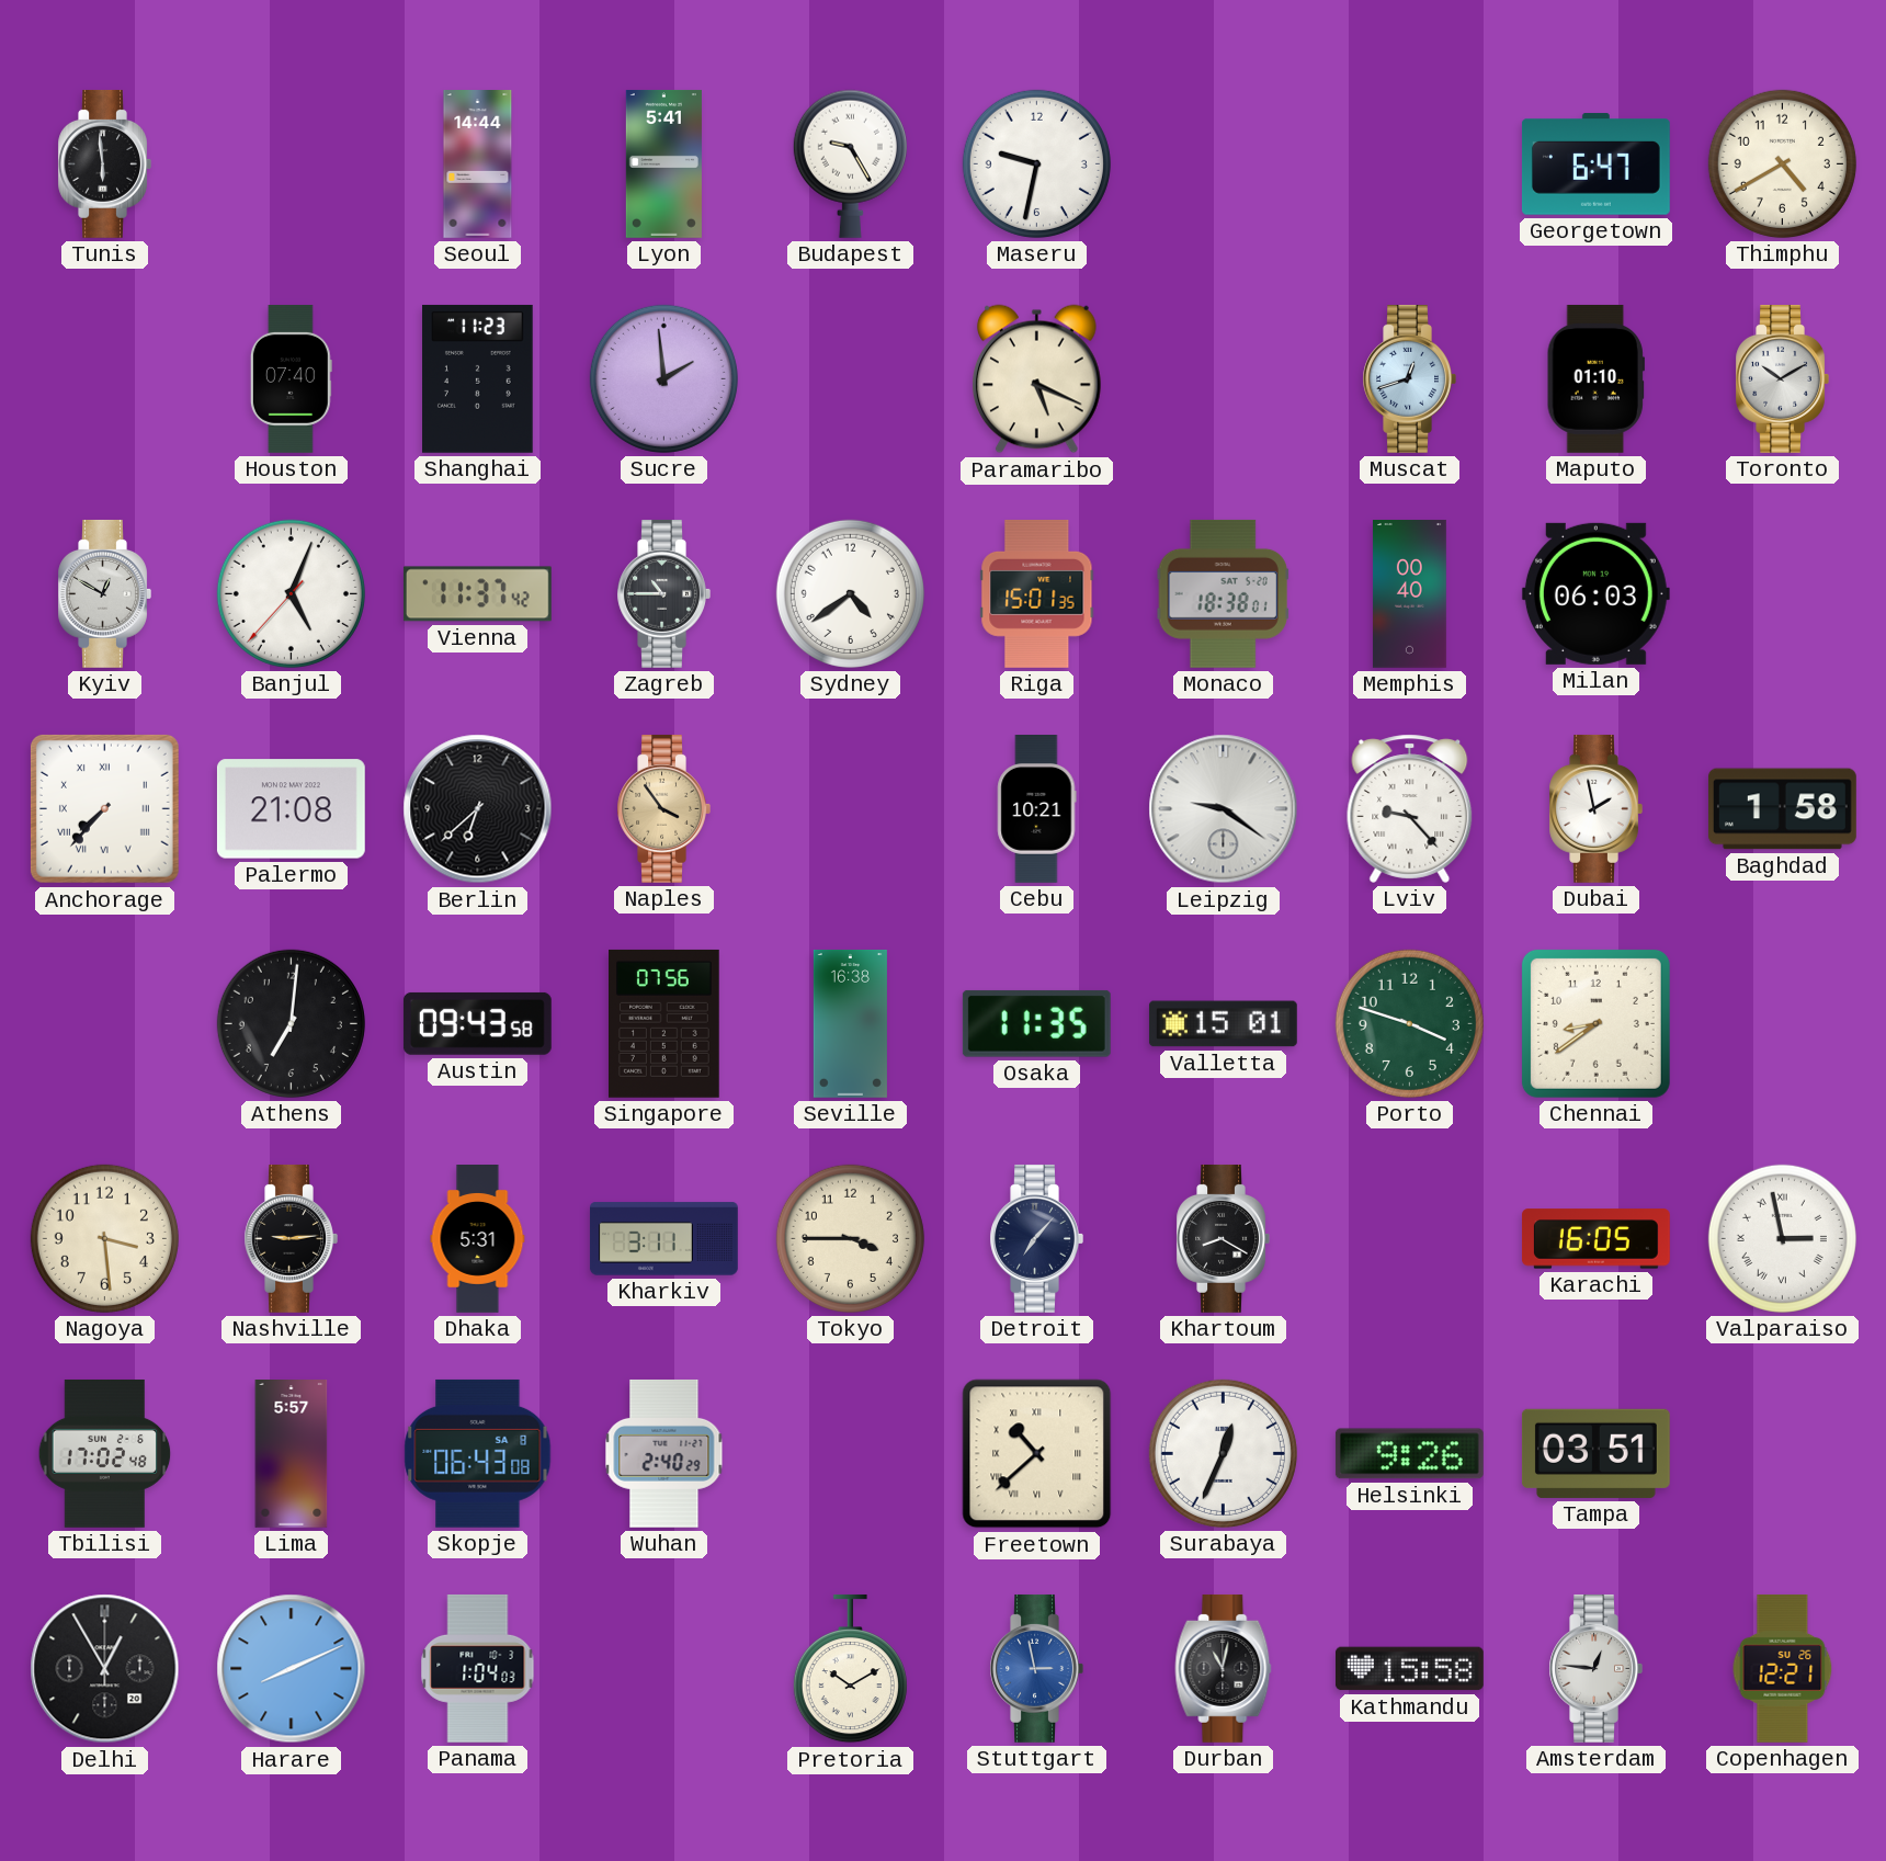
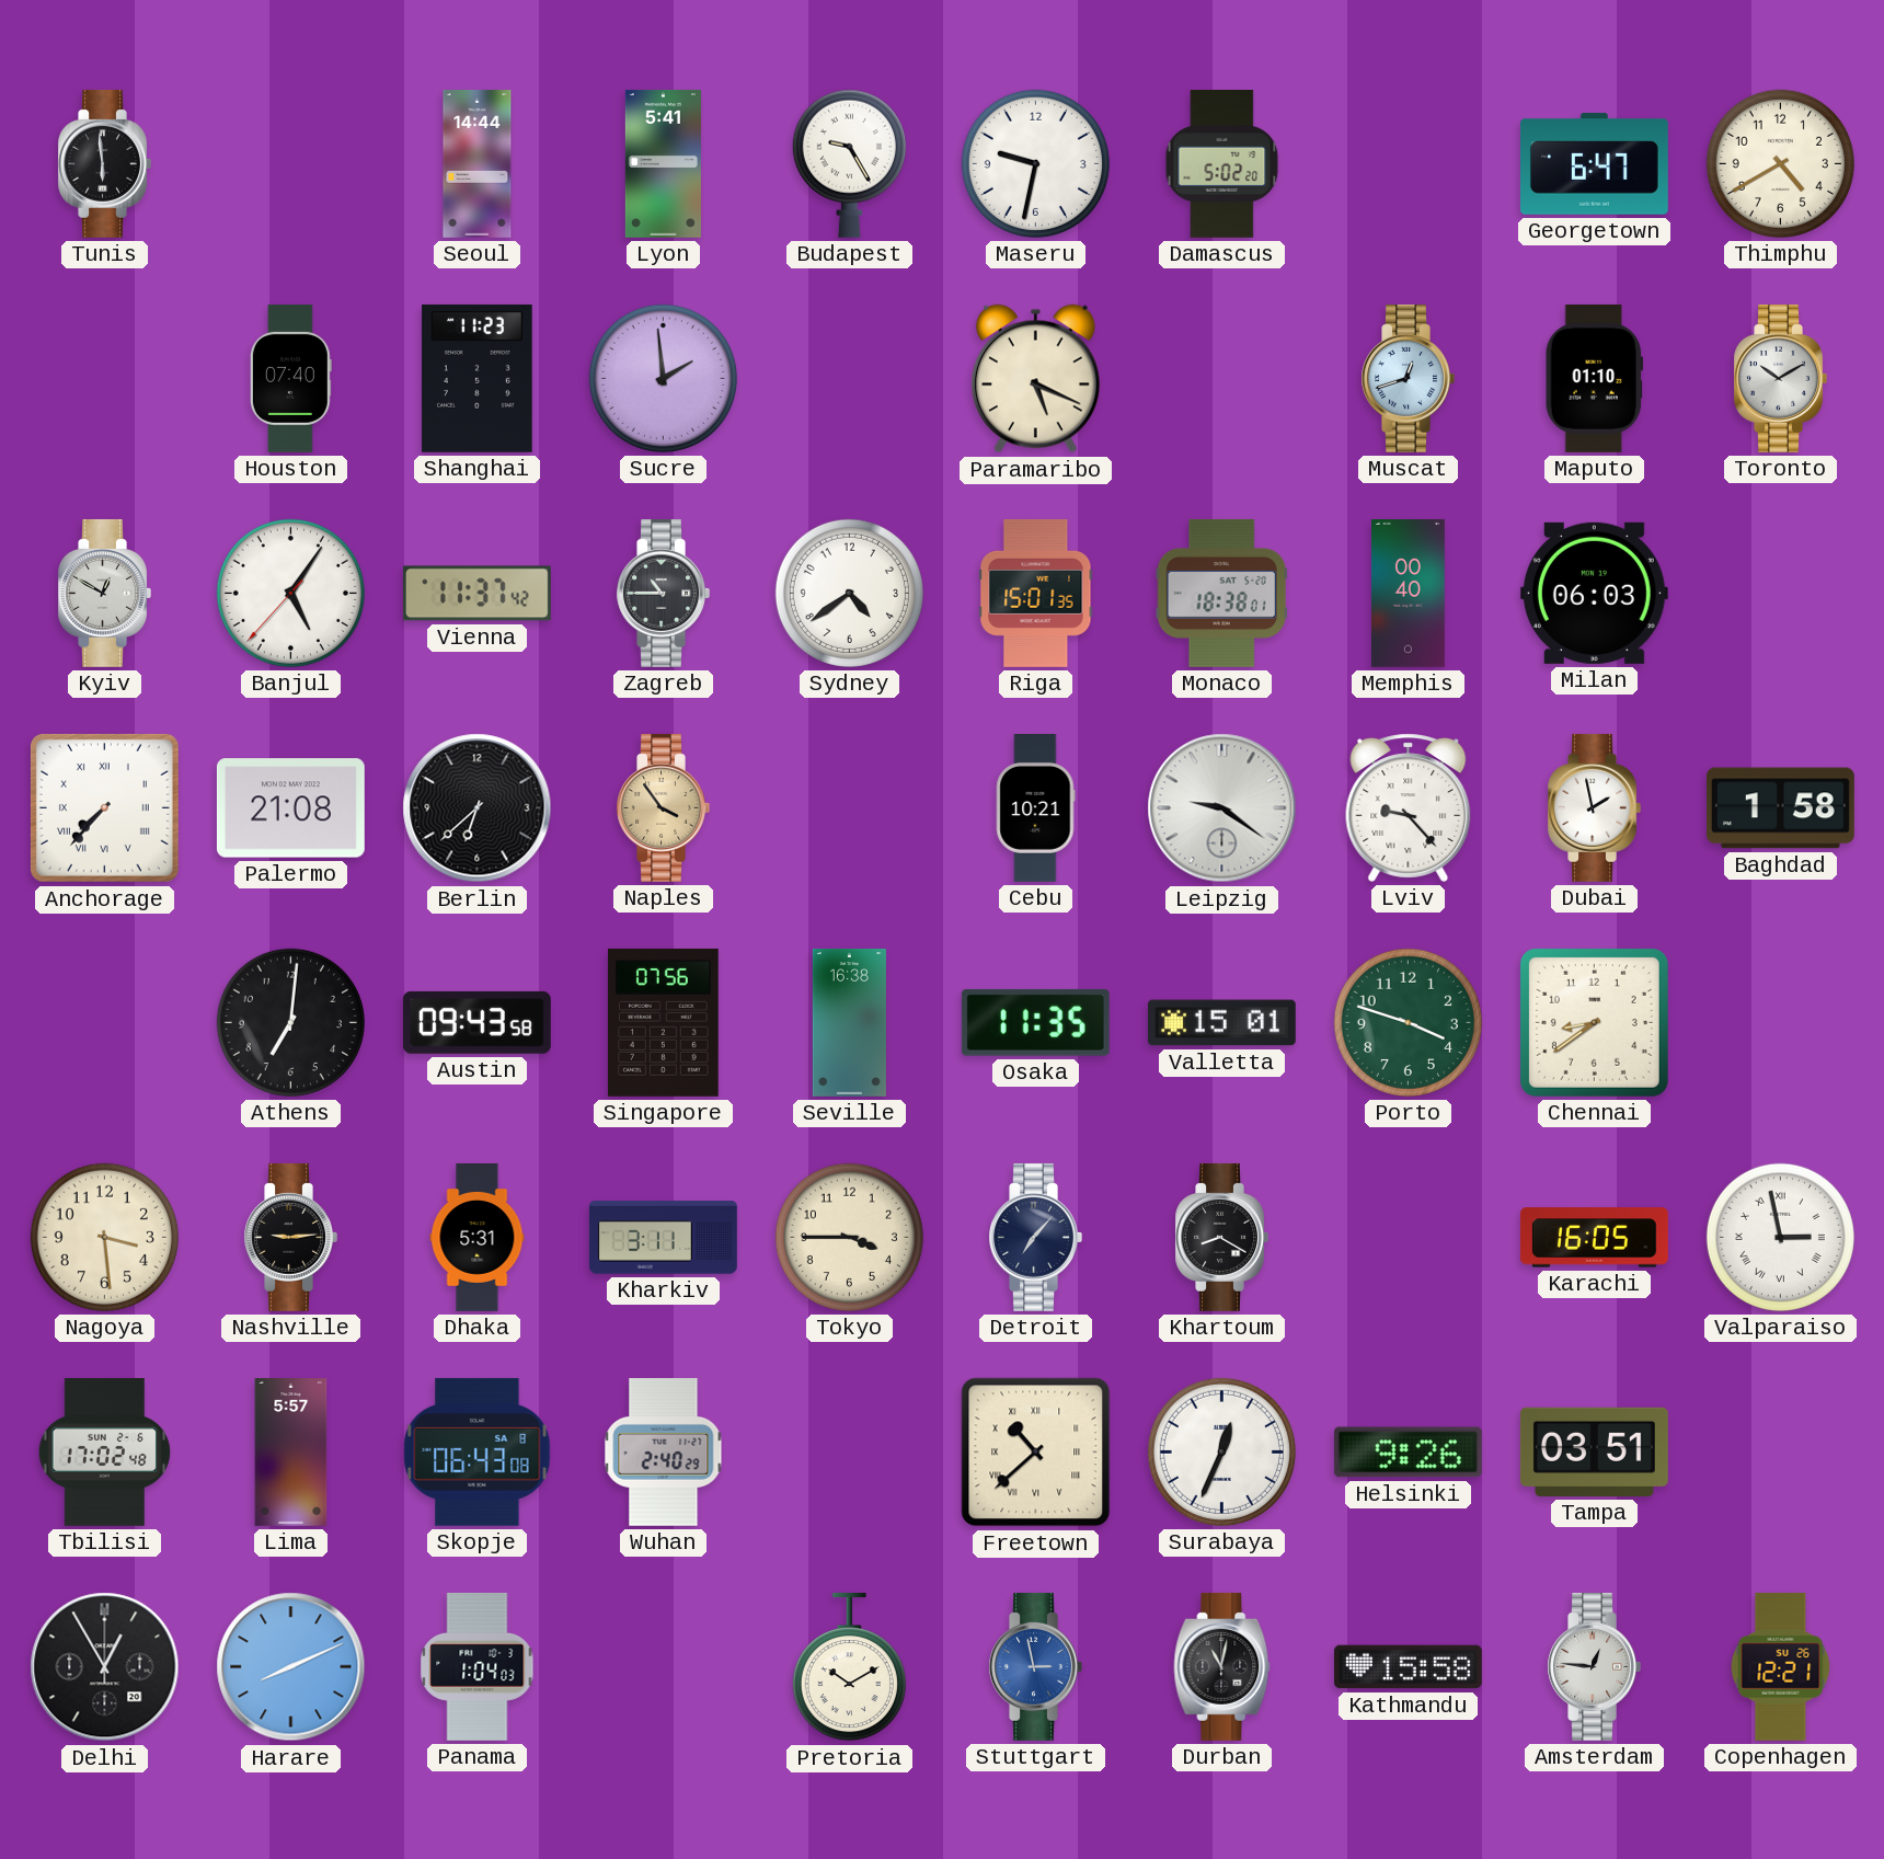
Damascus: none -> 5:02 (1222, 164)
Banjul: 5:03 -> 5:05 (290, 593)
